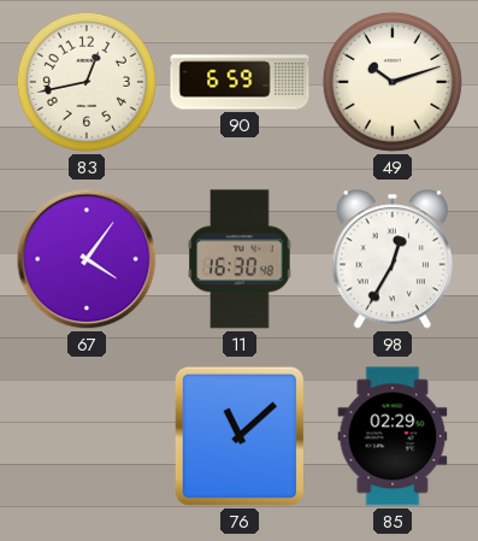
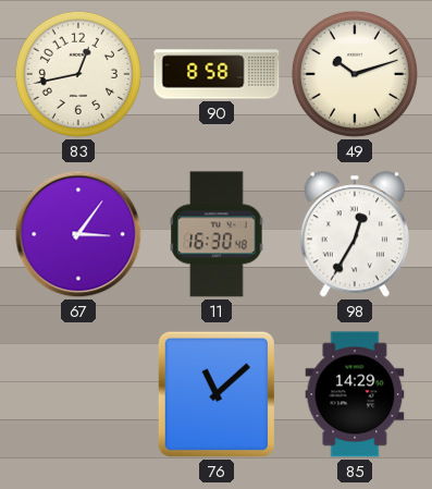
90: 6:59 -> 8:58 (217, 74)
67: 4:06 -> 3:06 (78, 234)
85: 02:29 -> 14:29 (355, 394)
